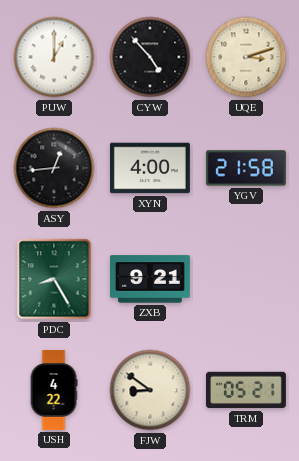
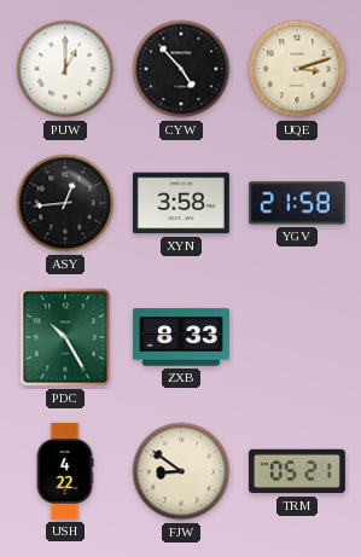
XYN: 4:00 -> 3:58 (181, 203)
PDC: 8:25 -> 10:25 (65, 337)
ZXB: 9:21 -> 8:33 (181, 337)
